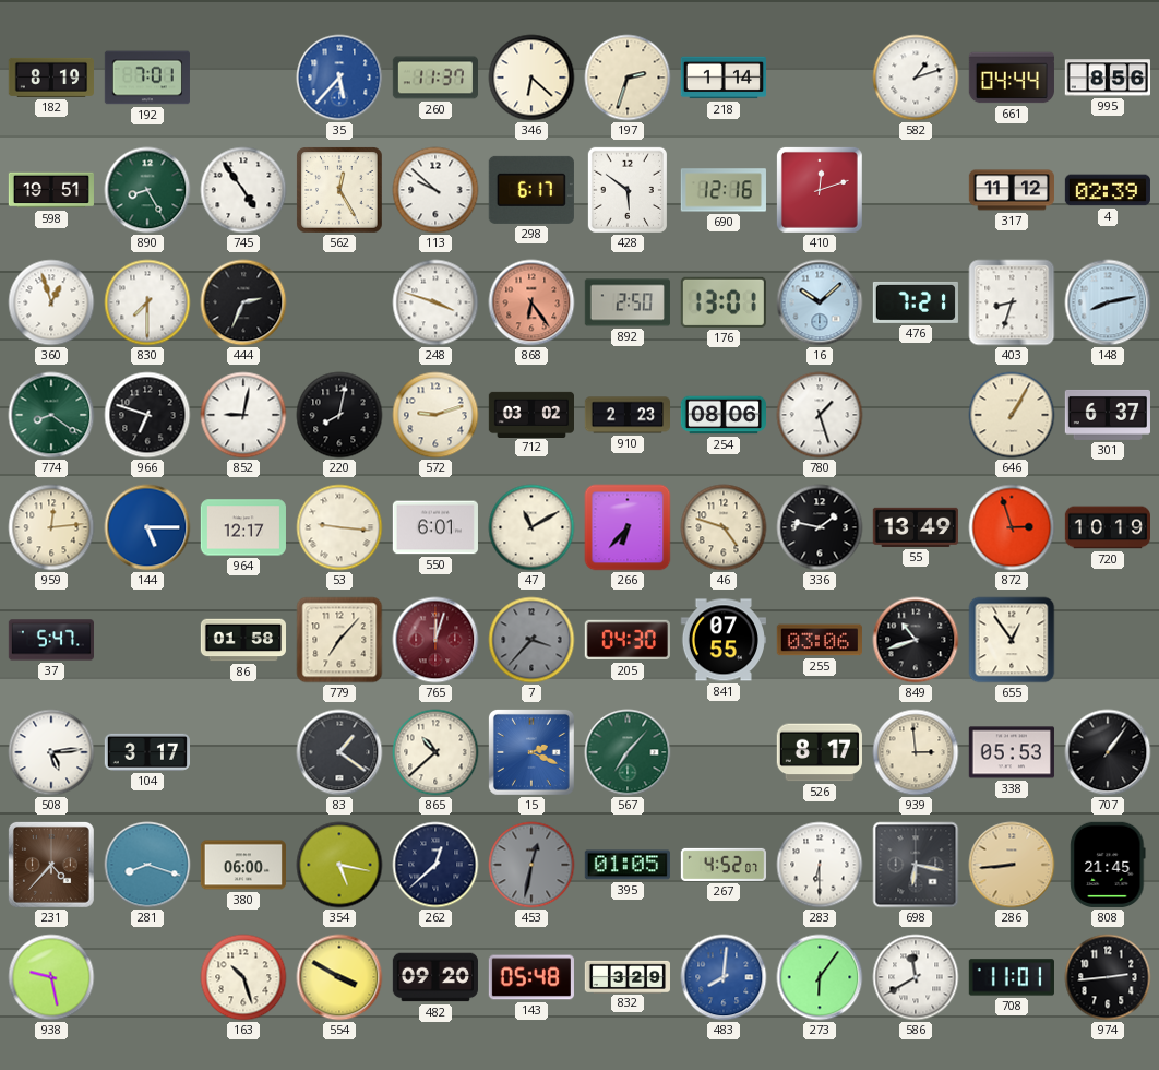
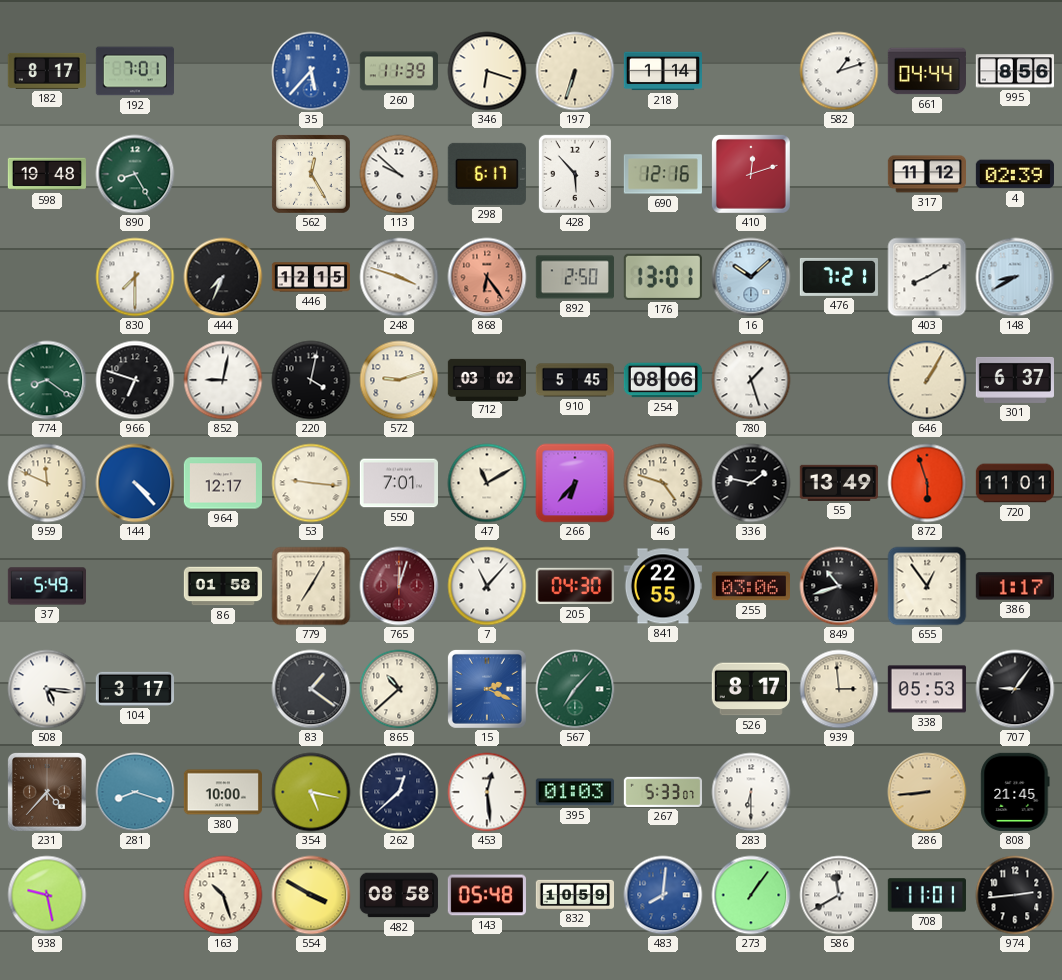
182: 8:19 -> 8:17 (47, 71)
260: 11:37 -> 11:39 (398, 71)
346: 6:22 -> 6:18 (487, 71)
197: 2:33 -> 6:33 (575, 71)
598: 19:51 -> 19:48 (46, 174)
745: 4:54 -> none (243, 190)
428: 5:51 -> 5:53 (575, 174)
360: 12:57 -> none (51, 302)
444: 2:34 -> 7:34 (223, 277)
446: none -> 12:15 (310, 277)
403: 8:33 -> 8:10 (927, 277)
148: 8:13 -> 8:40 (1015, 277)
220: 8:02 -> 4:02 (311, 380)
910: 2:23 -> 5:45 (574, 380)
959: 12:14 -> 11:49 (47, 483)
144: 5:15 -> 4:23 (135, 483)
550: 6:01 -> 7:01 (398, 483)
872: 2:57 -> 5:57 (927, 483)
720: 10:19 -> 11:01 (1014, 483)
37: 5:47 -> 5:49 (46, 586)
779: 7:07 -> 7:05 (311, 586)
7: 3:37 -> 11:07 (487, 586)
7 dial: grey -> white (487, 586)
841: 07:55 -> 22:55 (663, 586)
386: none -> 1:17 (1015, 586)
508: 5:14 -> 5:16 (47, 689)
707: 1:06 -> 9:06 (1015, 689)
380: 06:00 -> 10:00 (222, 792)
453: 12:32 -> 12:29 (487, 792)
453 dial: grey -> white (487, 792)
395: 01:05 -> 01:03 (575, 792)
267: 4:52 -> 5:33 (662, 792)
698: 6:17 -> none (916, 865)
482: 09:20 -> 08:58 (398, 895)
832: 3:29 -> 10:59 (574, 894)
273: 6:06 -> 1:06 (751, 895)
